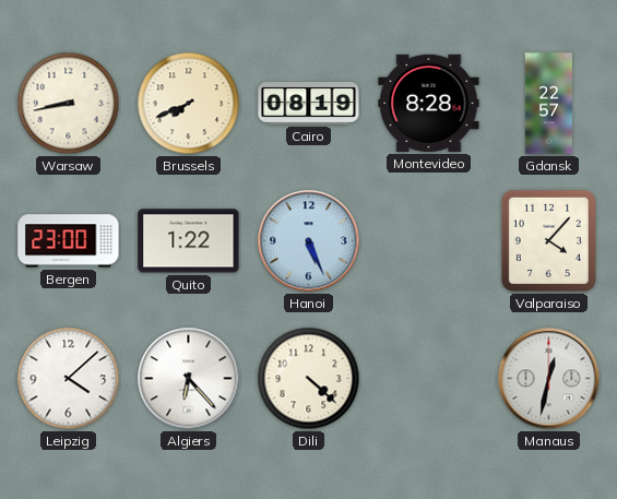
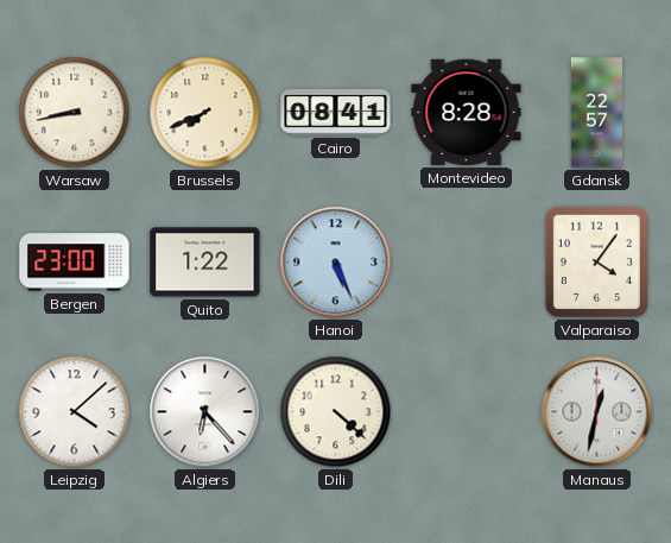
Cairo: 08:19 -> 08:41 (336, 113)
Valparaiso: 4:07 -> 4:06 (596, 261)
